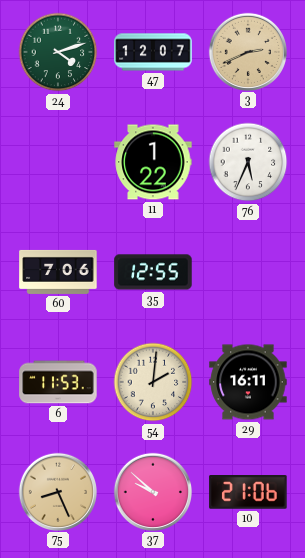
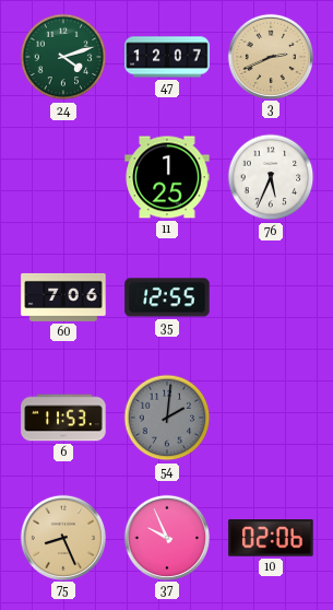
11: 1:22 -> 1:25 (167, 177)
54 dial: cream -> grey (167, 418)
29: 16:11 -> none (248, 382)
37: 9:52 -> 9:56 (166, 537)
10: 21:06 -> 02:06 (271, 539)
